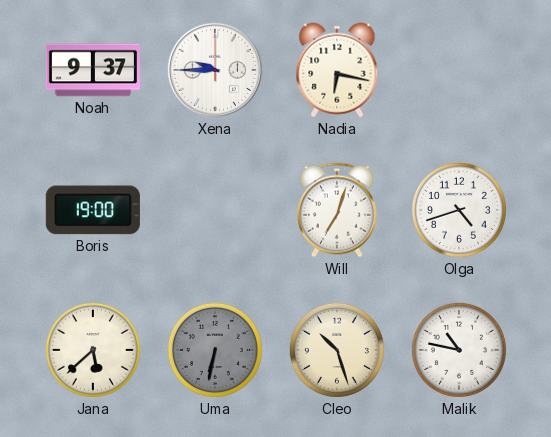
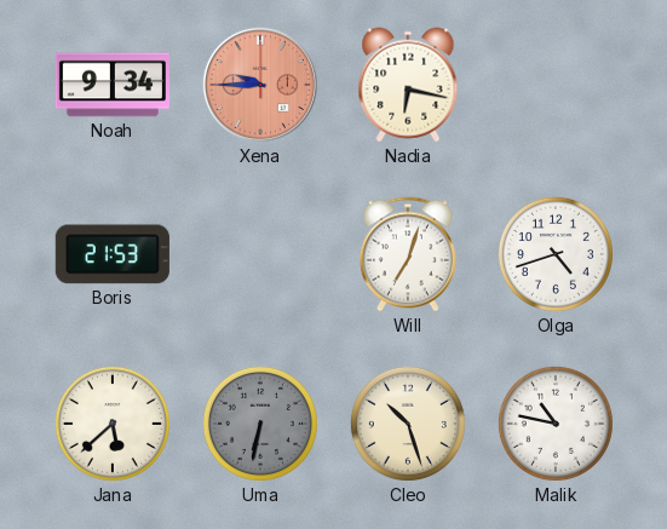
Noah: 9:37 -> 9:34 (113, 85)
Xena dial: white -> salmon (260, 85)
Boris: 19:00 -> 21:53 (113, 254)
